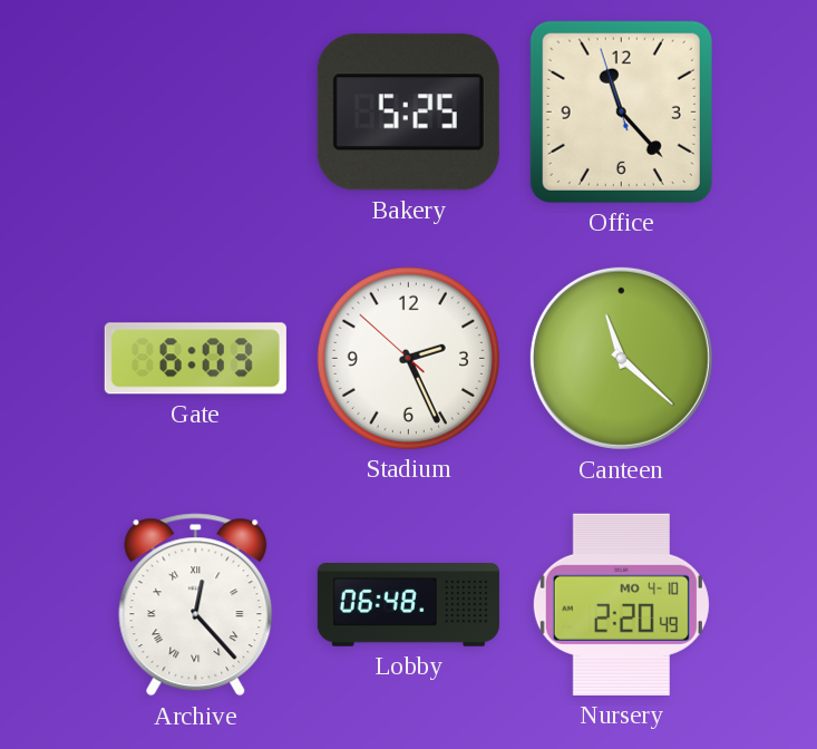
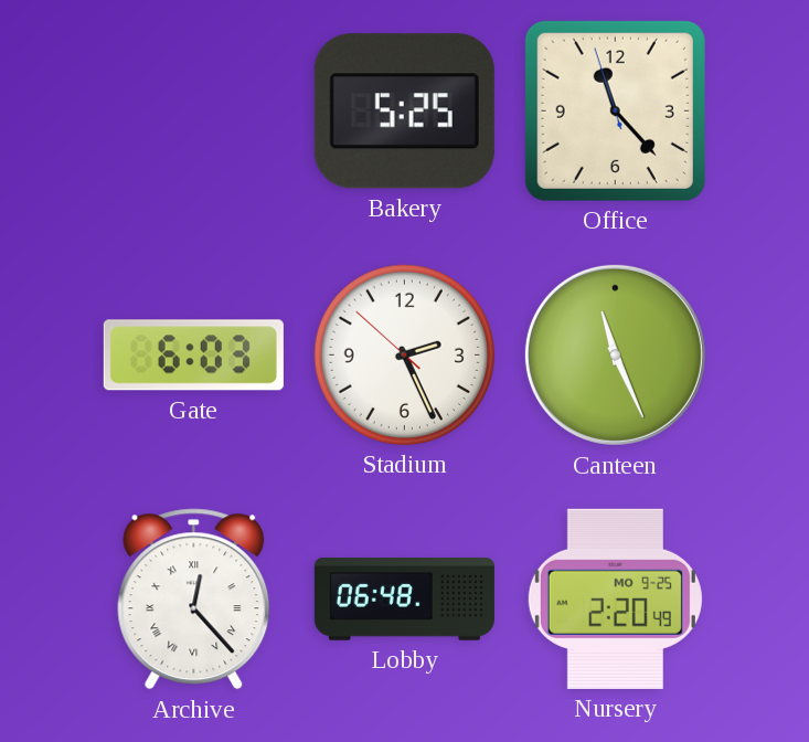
Canteen: 11:22 -> 11:26 (615, 354)
Nursery date: MO 4-10 -> MO 9-25 (615, 598)
